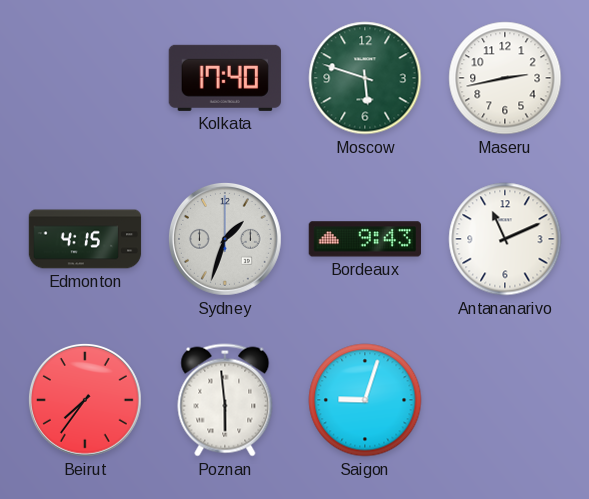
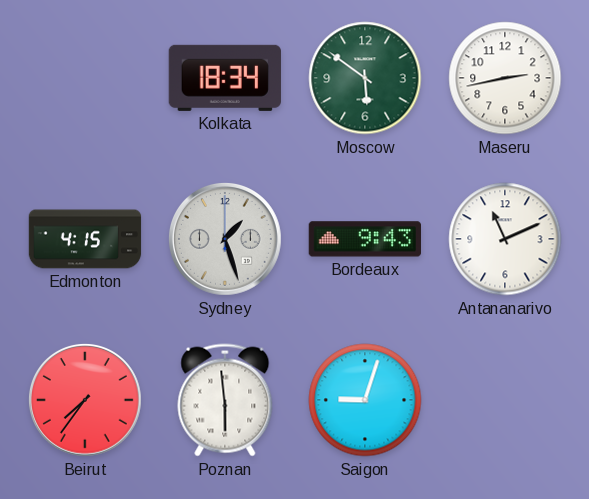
Kolkata: 17:40 -> 18:34 (225, 78)
Moscow: 5:48 -> 5:51 (365, 78)
Sydney: 1:33 -> 1:27 (225, 239)
